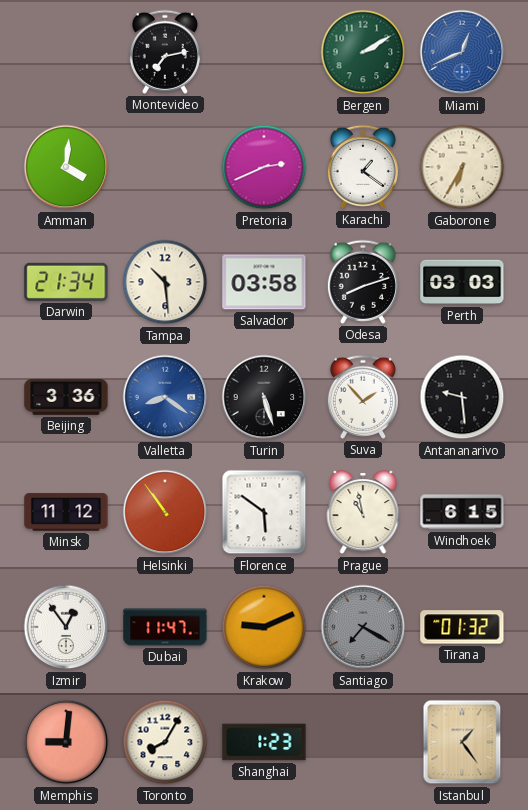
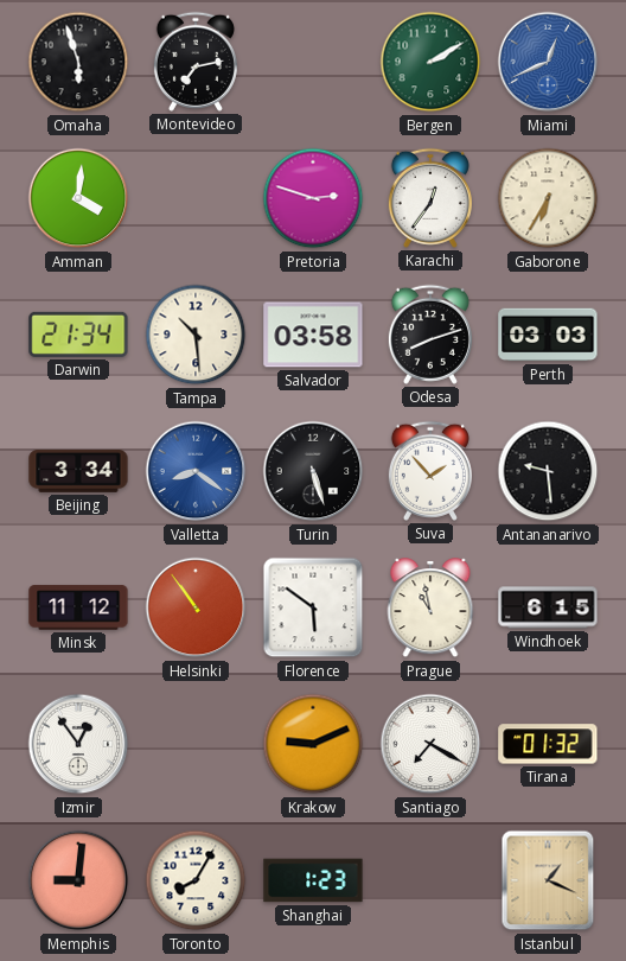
Omaha: none -> 5:57 (78, 62)
Pretoria: 2:41 -> 2:48 (313, 198)
Karachi: 1:21 -> 12:36 (430, 198)
Beijing: 3:36 -> 3:34 (78, 471)
Dubai: 11:47 -> none (165, 627)
Santiago dial: grey -> white (430, 744)
Istanbul: 1:24 -> 1:19 (548, 880)
